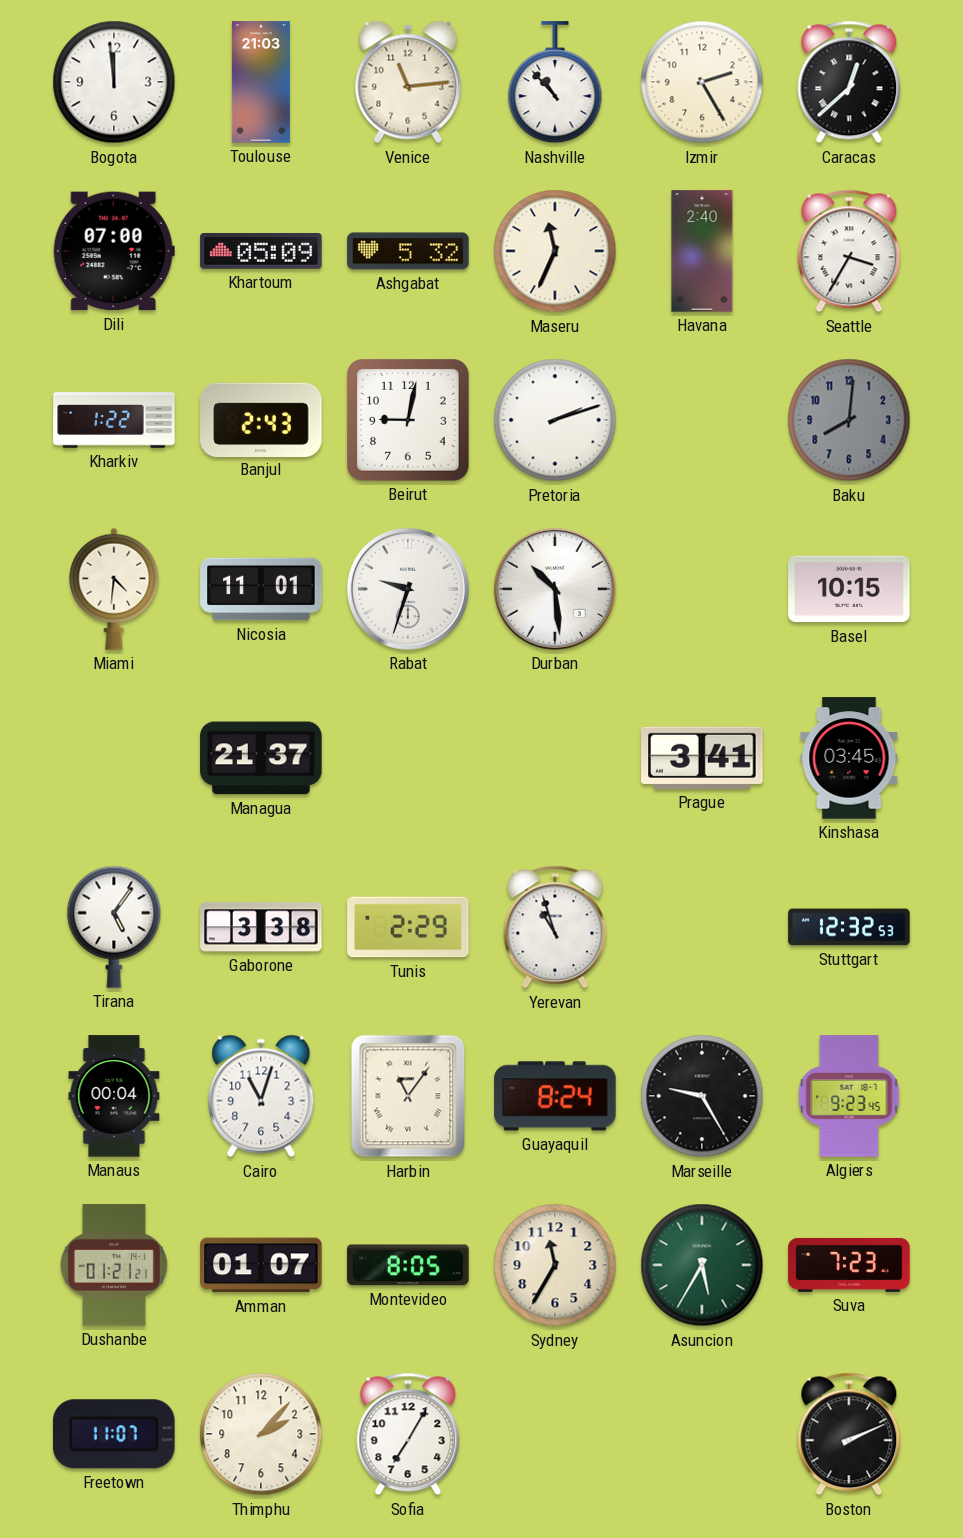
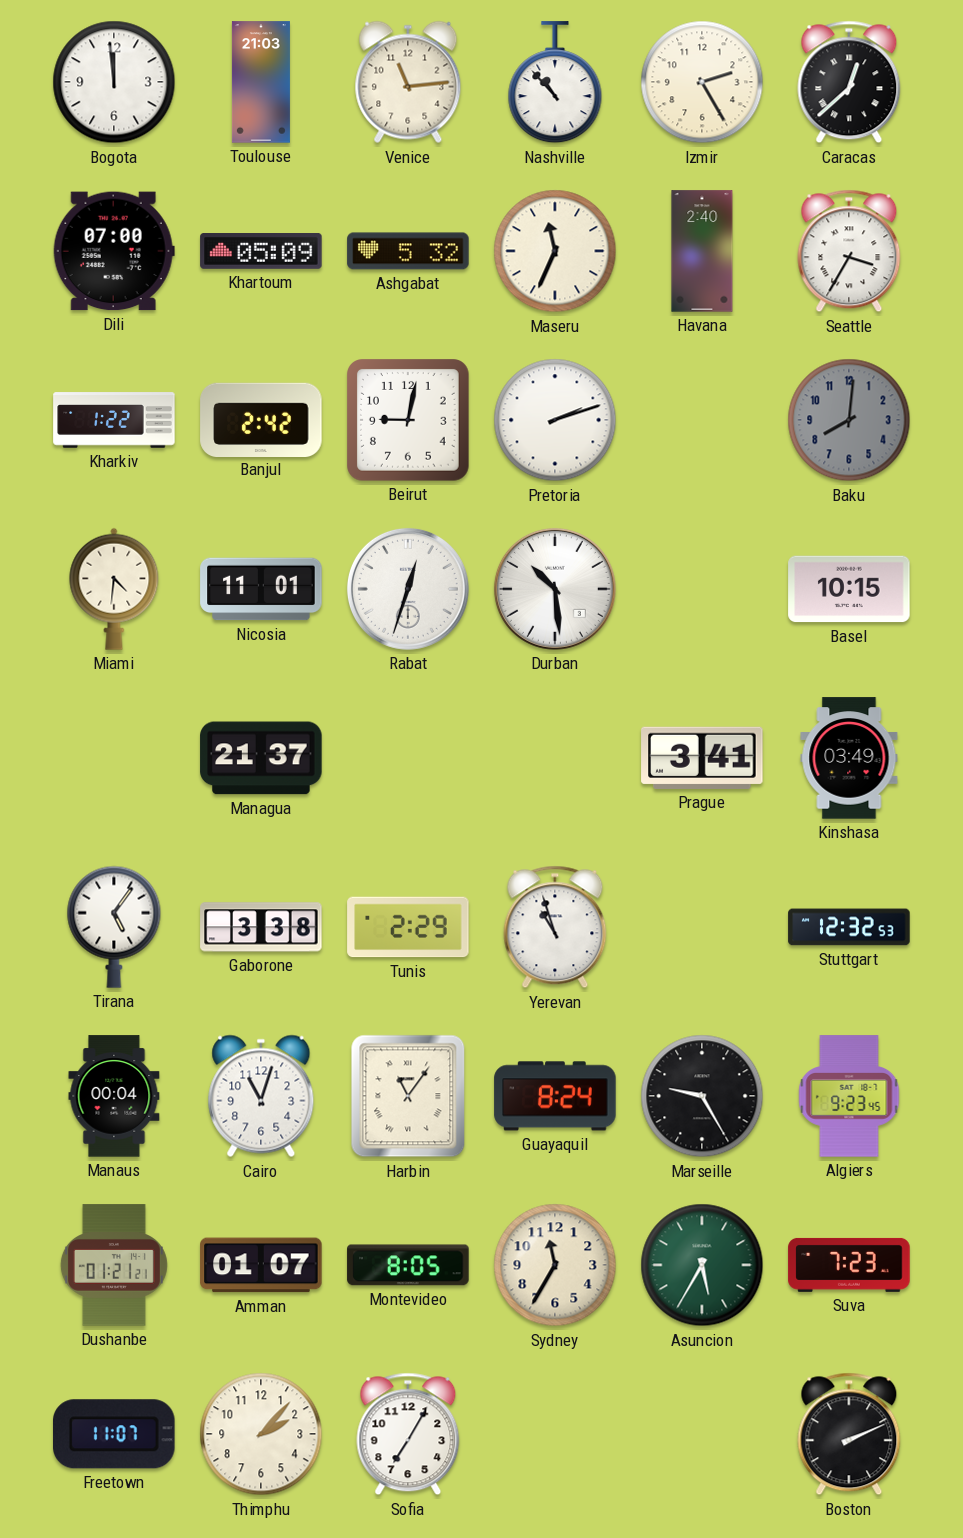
Banjul: 2:43 -> 2:42 (261, 419)
Rabat: 9:33 -> 12:33 (408, 589)
Kinshasa: 03:45 -> 03:49 (849, 758)
